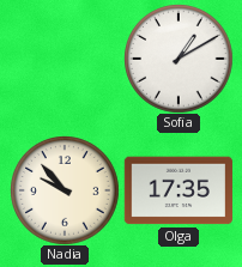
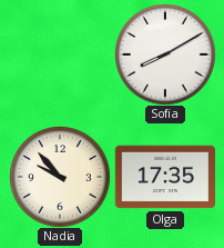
Sofia: 1:10 -> 8:10 (165, 54)
